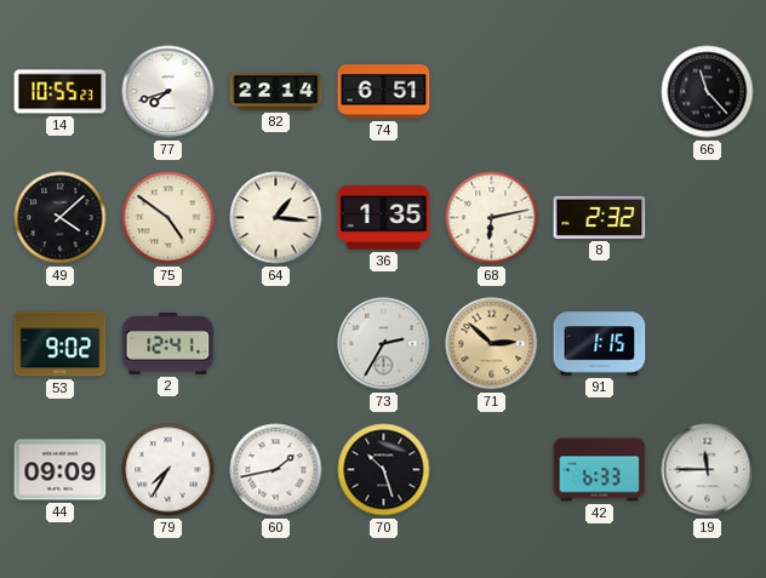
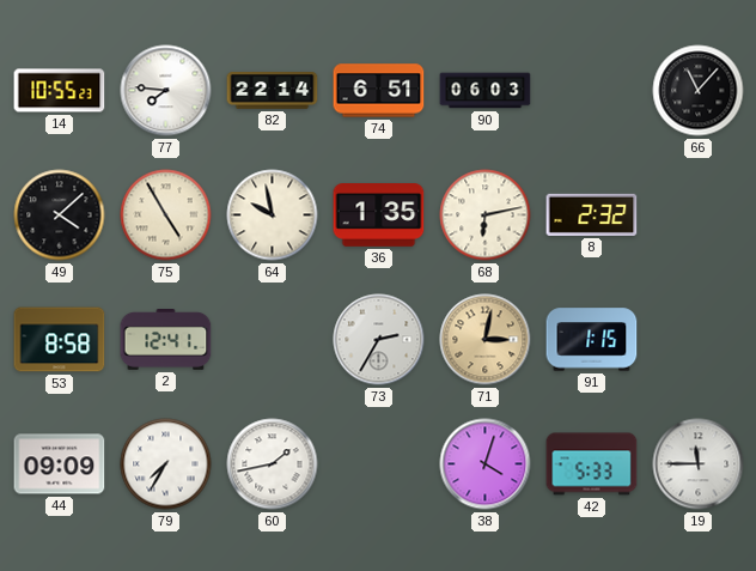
77: 7:42 -> 7:46 (166, 91)
90: none -> 06:03 (486, 91)
66: 11:23 -> 11:07 (699, 91)
75: 4:51 -> 4:55 (166, 215)
64: 1:16 -> 9:58 (273, 215)
53: 9:02 -> 8:58 (60, 340)
71: 2:52 -> 3:02 (486, 340)
70: 10:27 -> none (384, 470)
38: none -> 4:03 (486, 464)
42: 6:33 -> 5:33 (592, 464)
